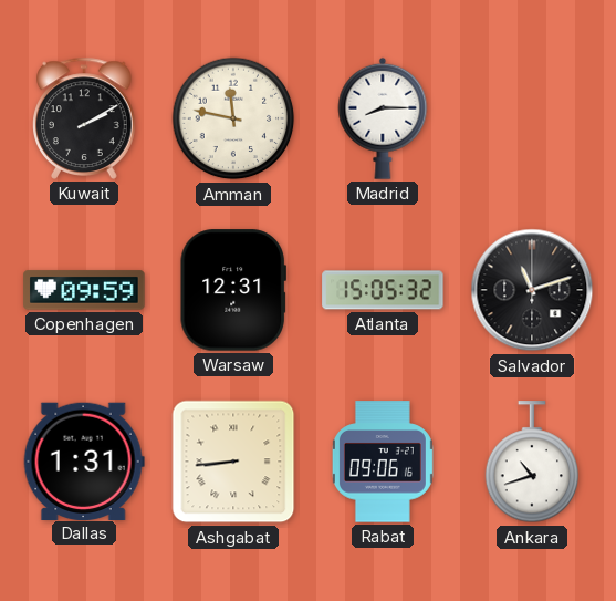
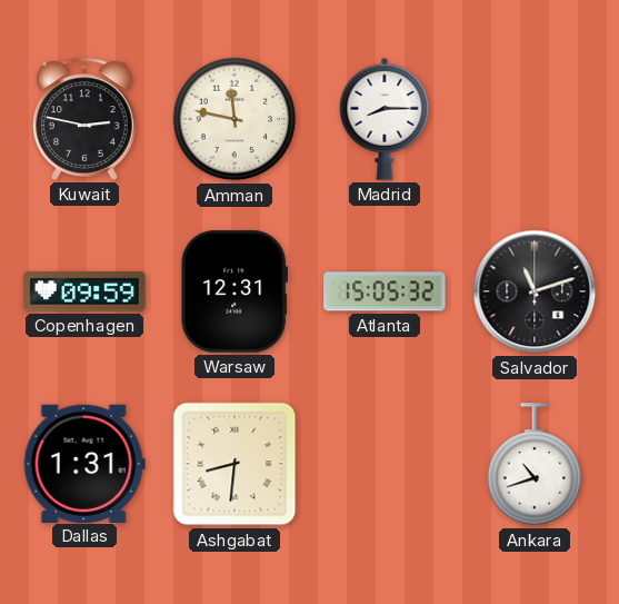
Kuwait: 2:10 -> 2:47 (84, 119)
Ashgabat: 8:44 -> 8:31 (234, 464)
Rabat: 09:06 -> none (383, 462)
